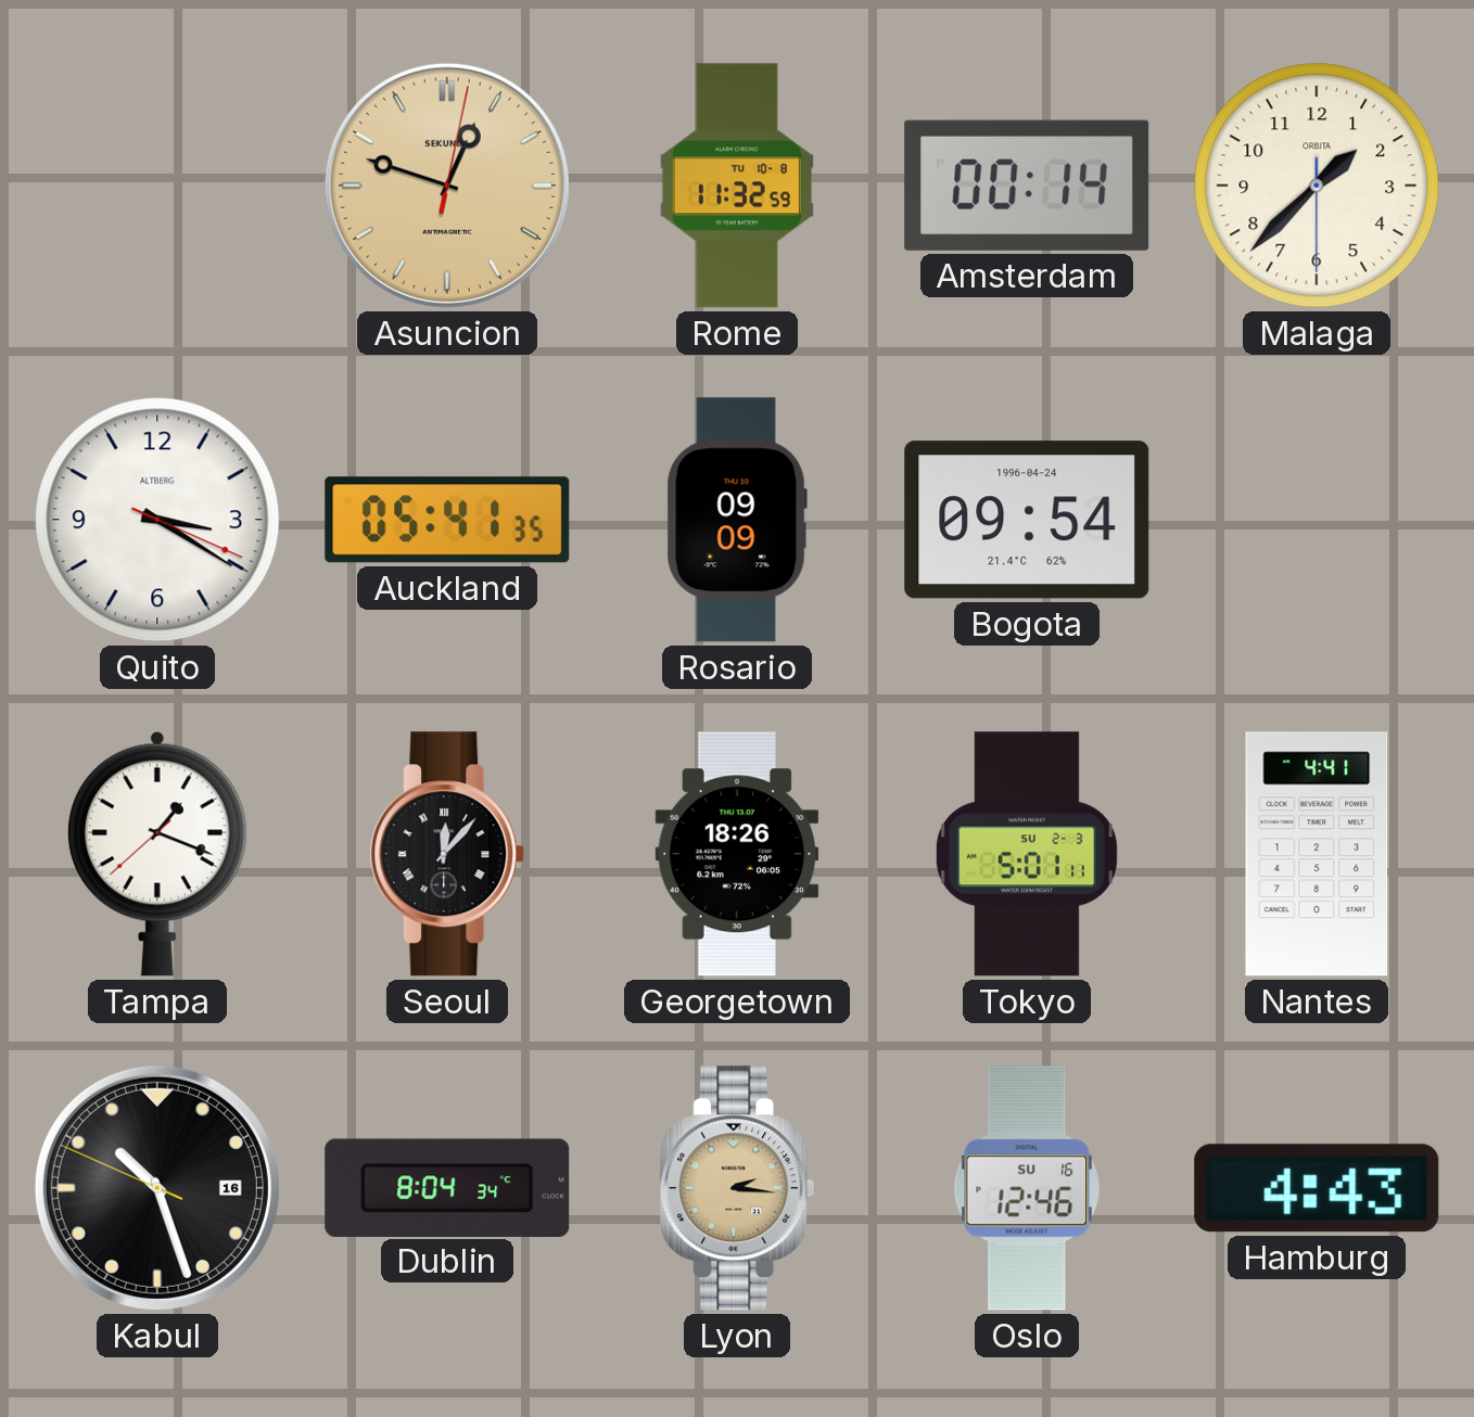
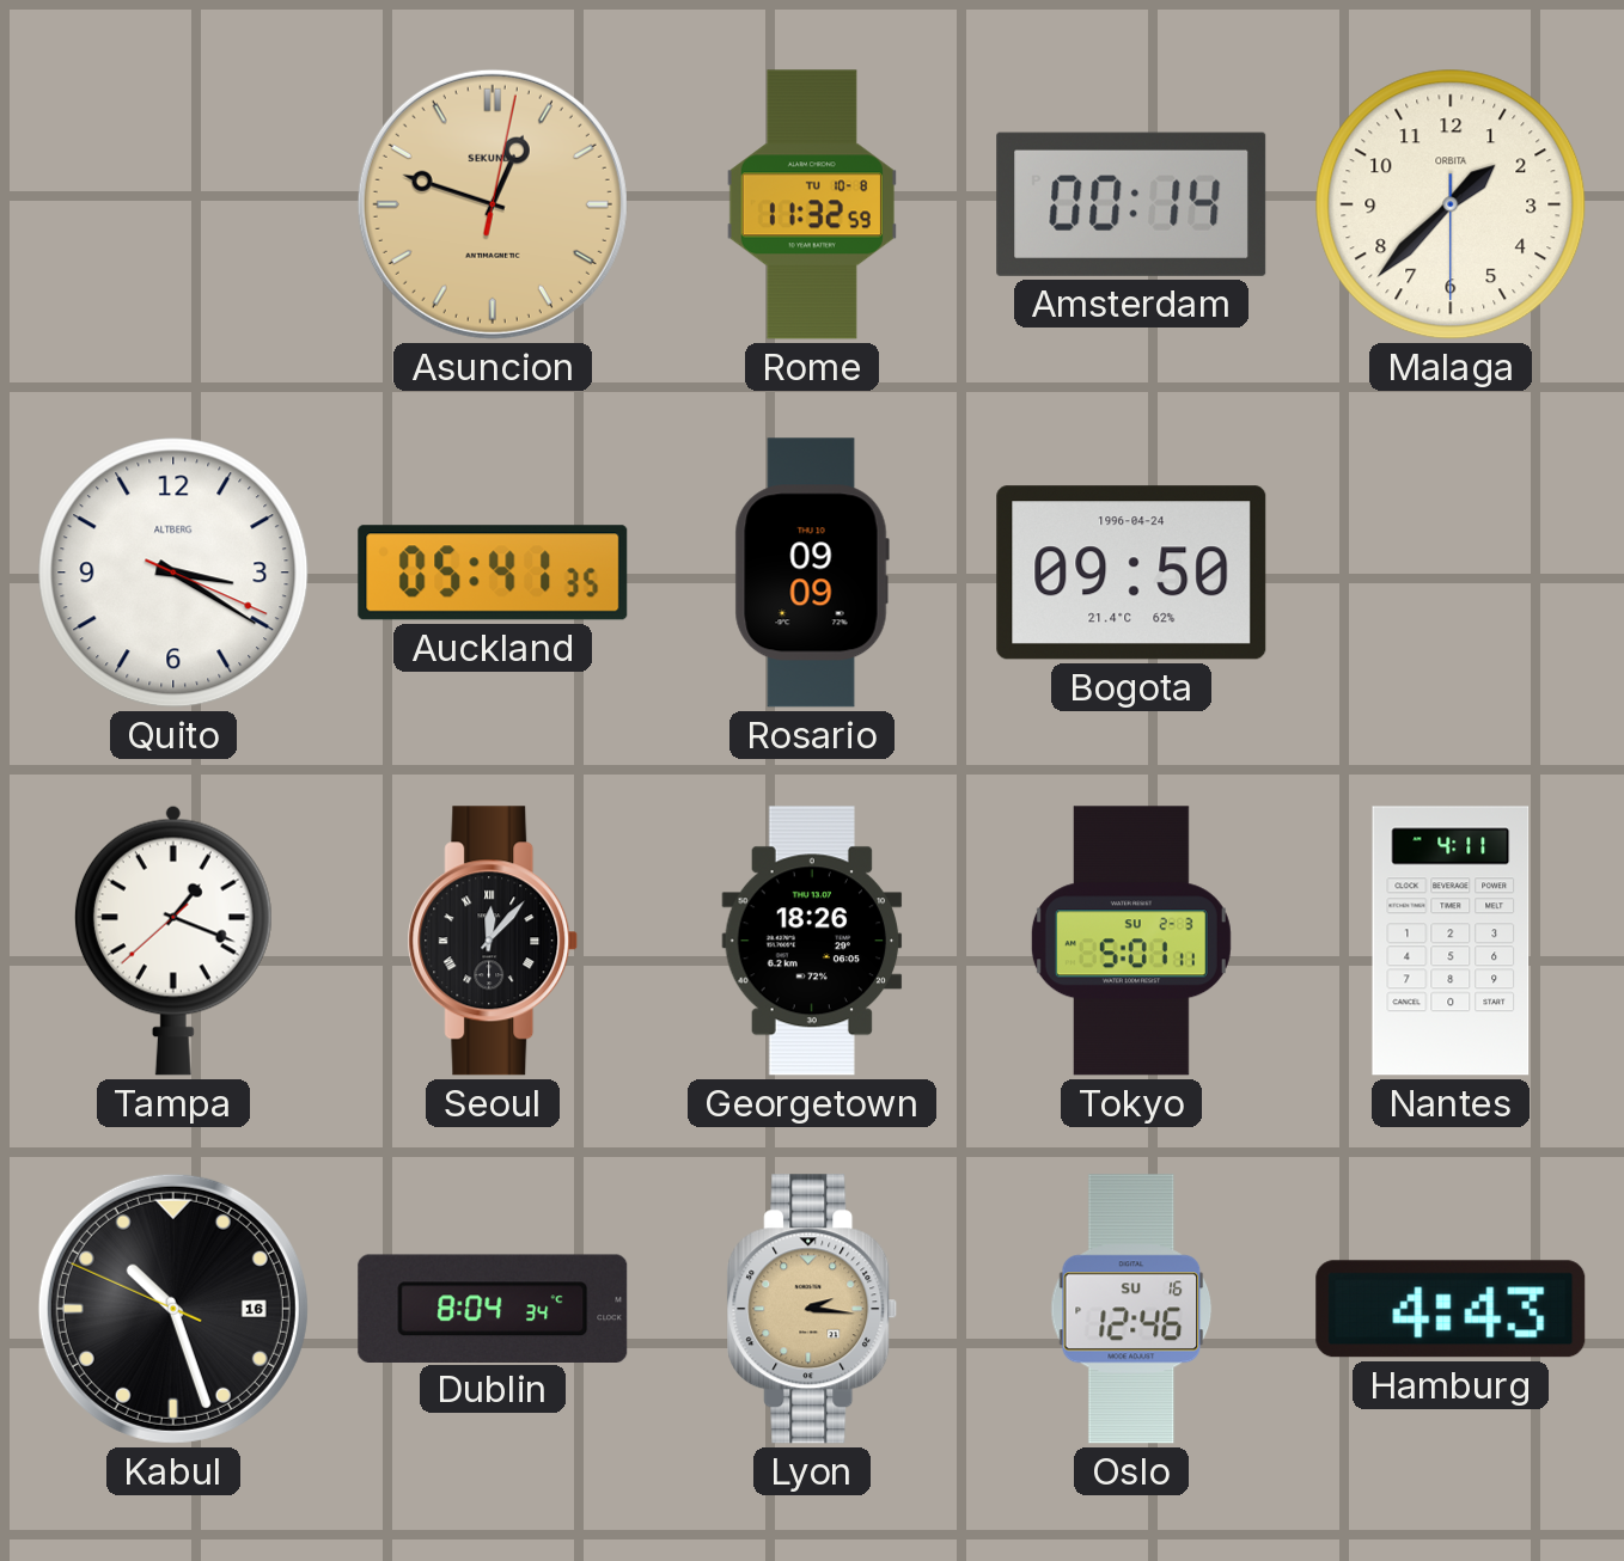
Bogota: 09:54 -> 09:50 (1131, 573)
Nantes: 4:41 -> 4:11 (1451, 941)
